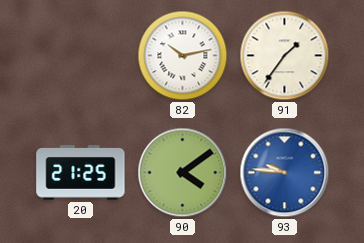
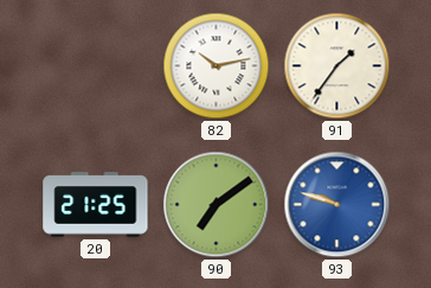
90: 4:09 -> 7:09 (217, 205)
93: 9:46 -> 9:48 (337, 205)
